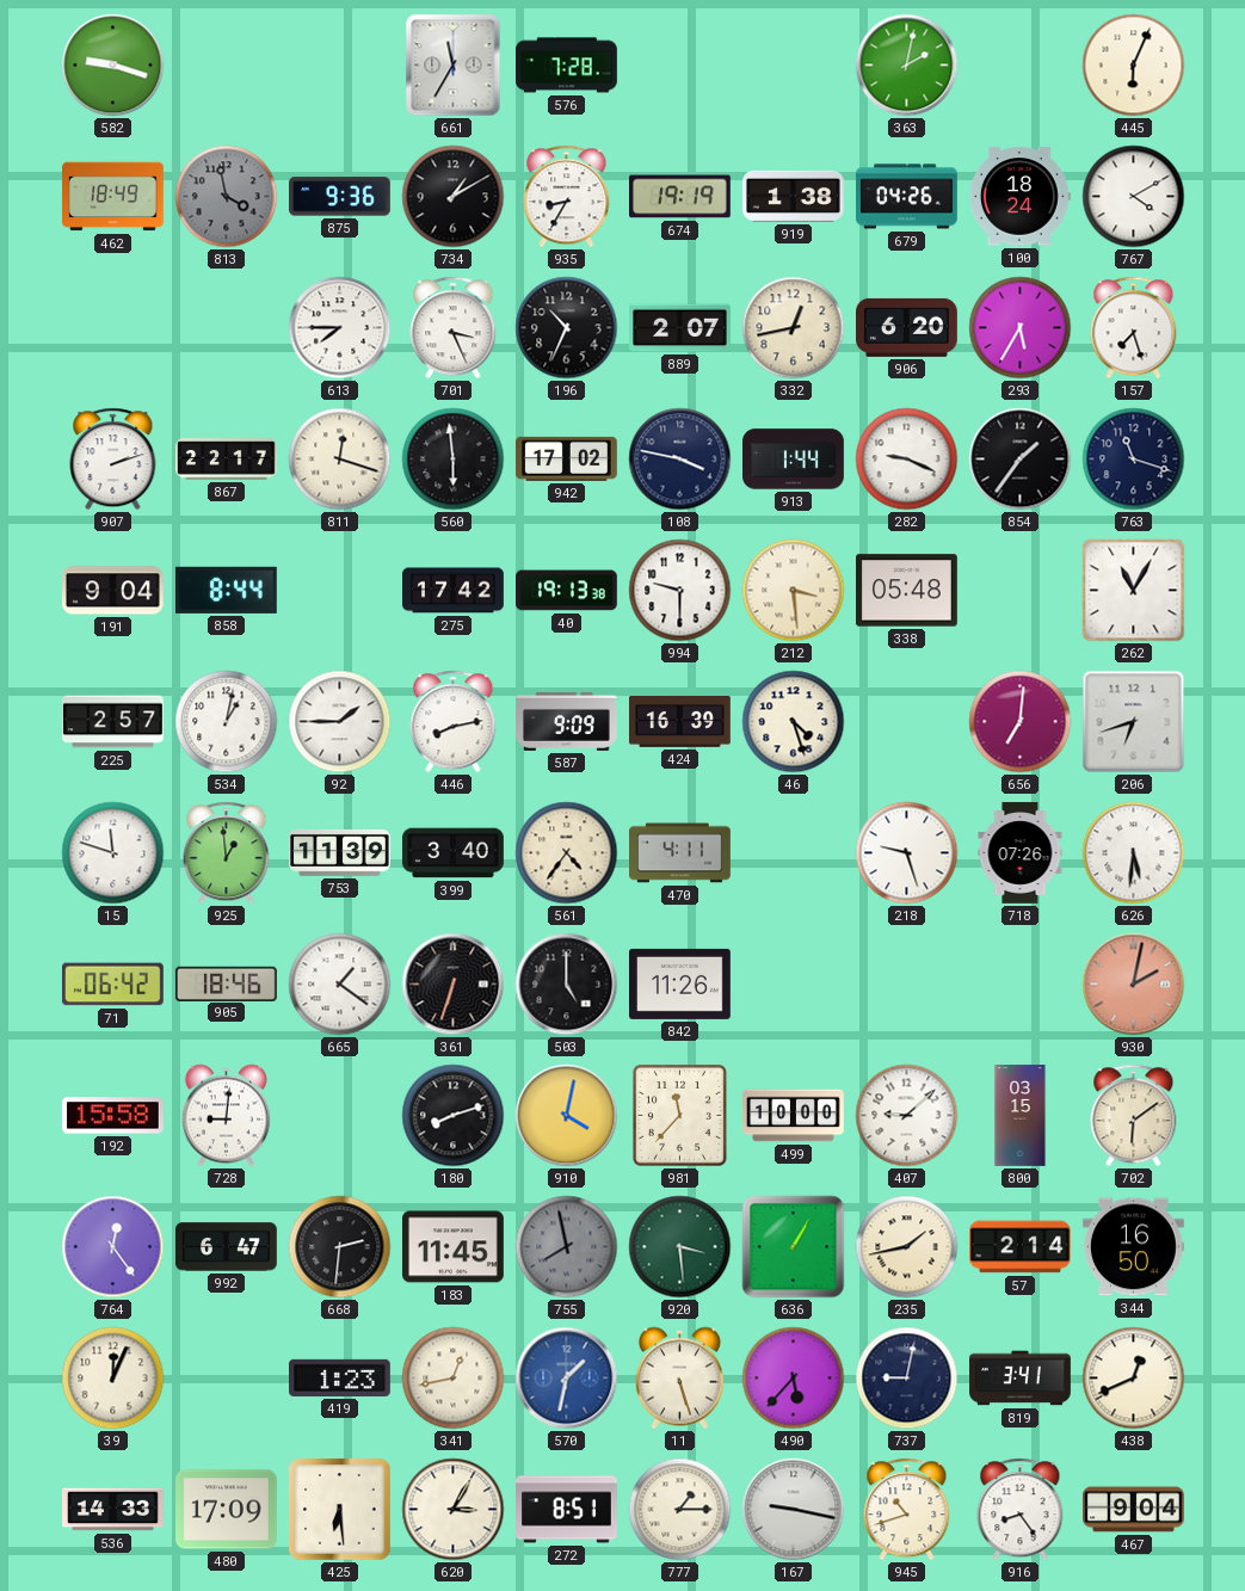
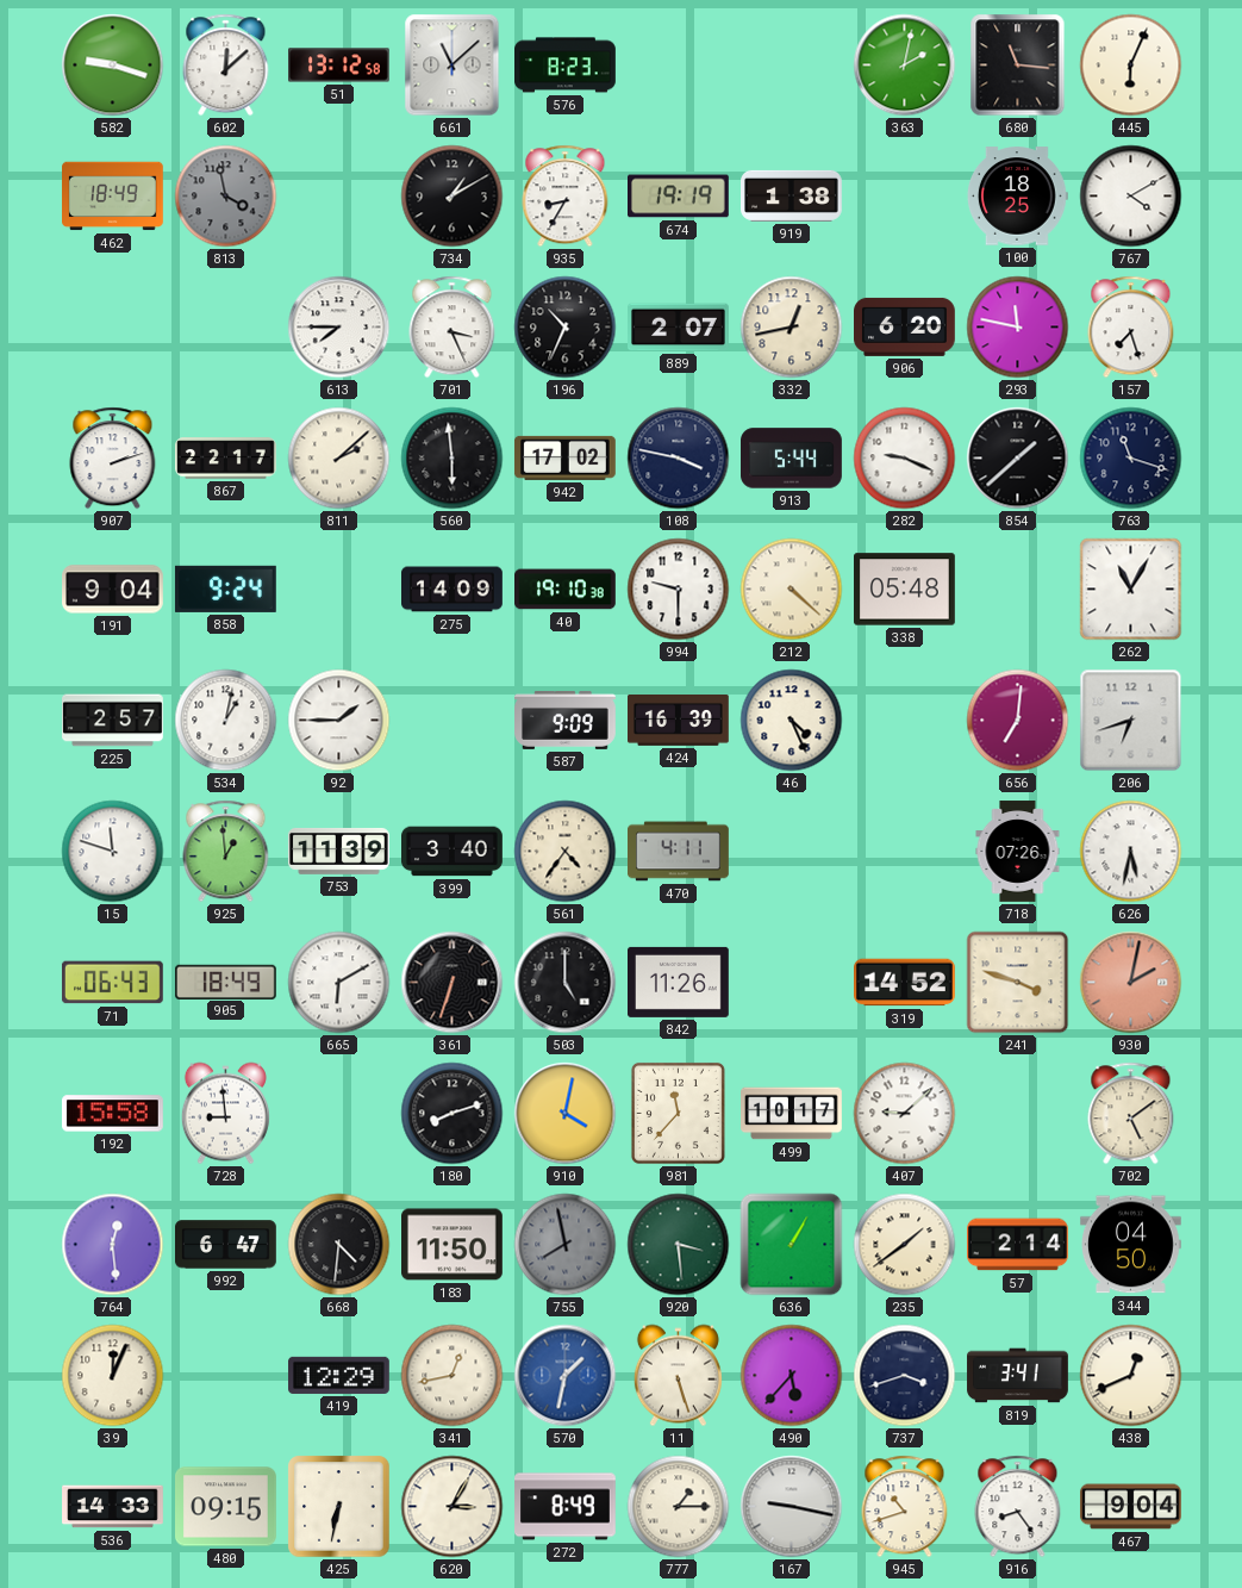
602: none -> 12:08 (226, 66)
51: none -> 13:12 (339, 66)
661: 11:35 -> 11:08 (453, 66)
576: 7:28 -> 8:23 (566, 66)
680: none -> 11:16 (1018, 66)
875: 9:36 -> none (340, 197)
679: 04:26 -> none (907, 197)
100: 18:24 -> 18:25 (1017, 197)
293: 5:35 -> 11:47 (1018, 328)
811: 12:18 -> 2:08 (339, 459)
913: 1:44 -> 5:44 (792, 459)
854: 1:36 -> 1:38 (1018, 459)
858: 8:44 -> 9:24 (225, 589)
275: 17:42 -> 14:09 (453, 590)
40: 19:13 -> 19:10 (566, 590)
212: 3:29 -> 4:22 (792, 590)
446: 8:13 -> none (454, 722)
46: 4:27 -> 4:26 (792, 721)
218: 9:27 -> none (907, 853)
626: 5:31 -> 5:32 (1131, 852)
71: 06:42 -> 06:43 (112, 983)
905: 18:46 -> 18:49 (226, 982)
665: 1:21 -> 6:10 (339, 983)
319: none -> 14:52 (905, 983)
241: none -> 3:48 (1018, 983)
728: 9:01 -> 8:59 (225, 1114)
499: 10:00 -> 10:17 (792, 1114)
800: 03:15 -> none (1021, 1116)
702: 6:09 -> 5:09 (1131, 1114)
764: 12:24 -> 12:29 (113, 1245)
668: 2:31 -> 4:31 (339, 1245)
183: 11:45 -> 11:50 (453, 1245)
235: 1:43 -> 1:39 (905, 1245)
344: 16:50 -> 04:50 (1131, 1245)
419: 1:23 -> 12:29 (339, 1375)
737: 9:02 -> 3:42 (905, 1376)
480: 17:09 -> 09:15 (226, 1507)
425: 6:29 -> 6:32 (339, 1507)
272: 8:51 -> 8:49 (566, 1507)
